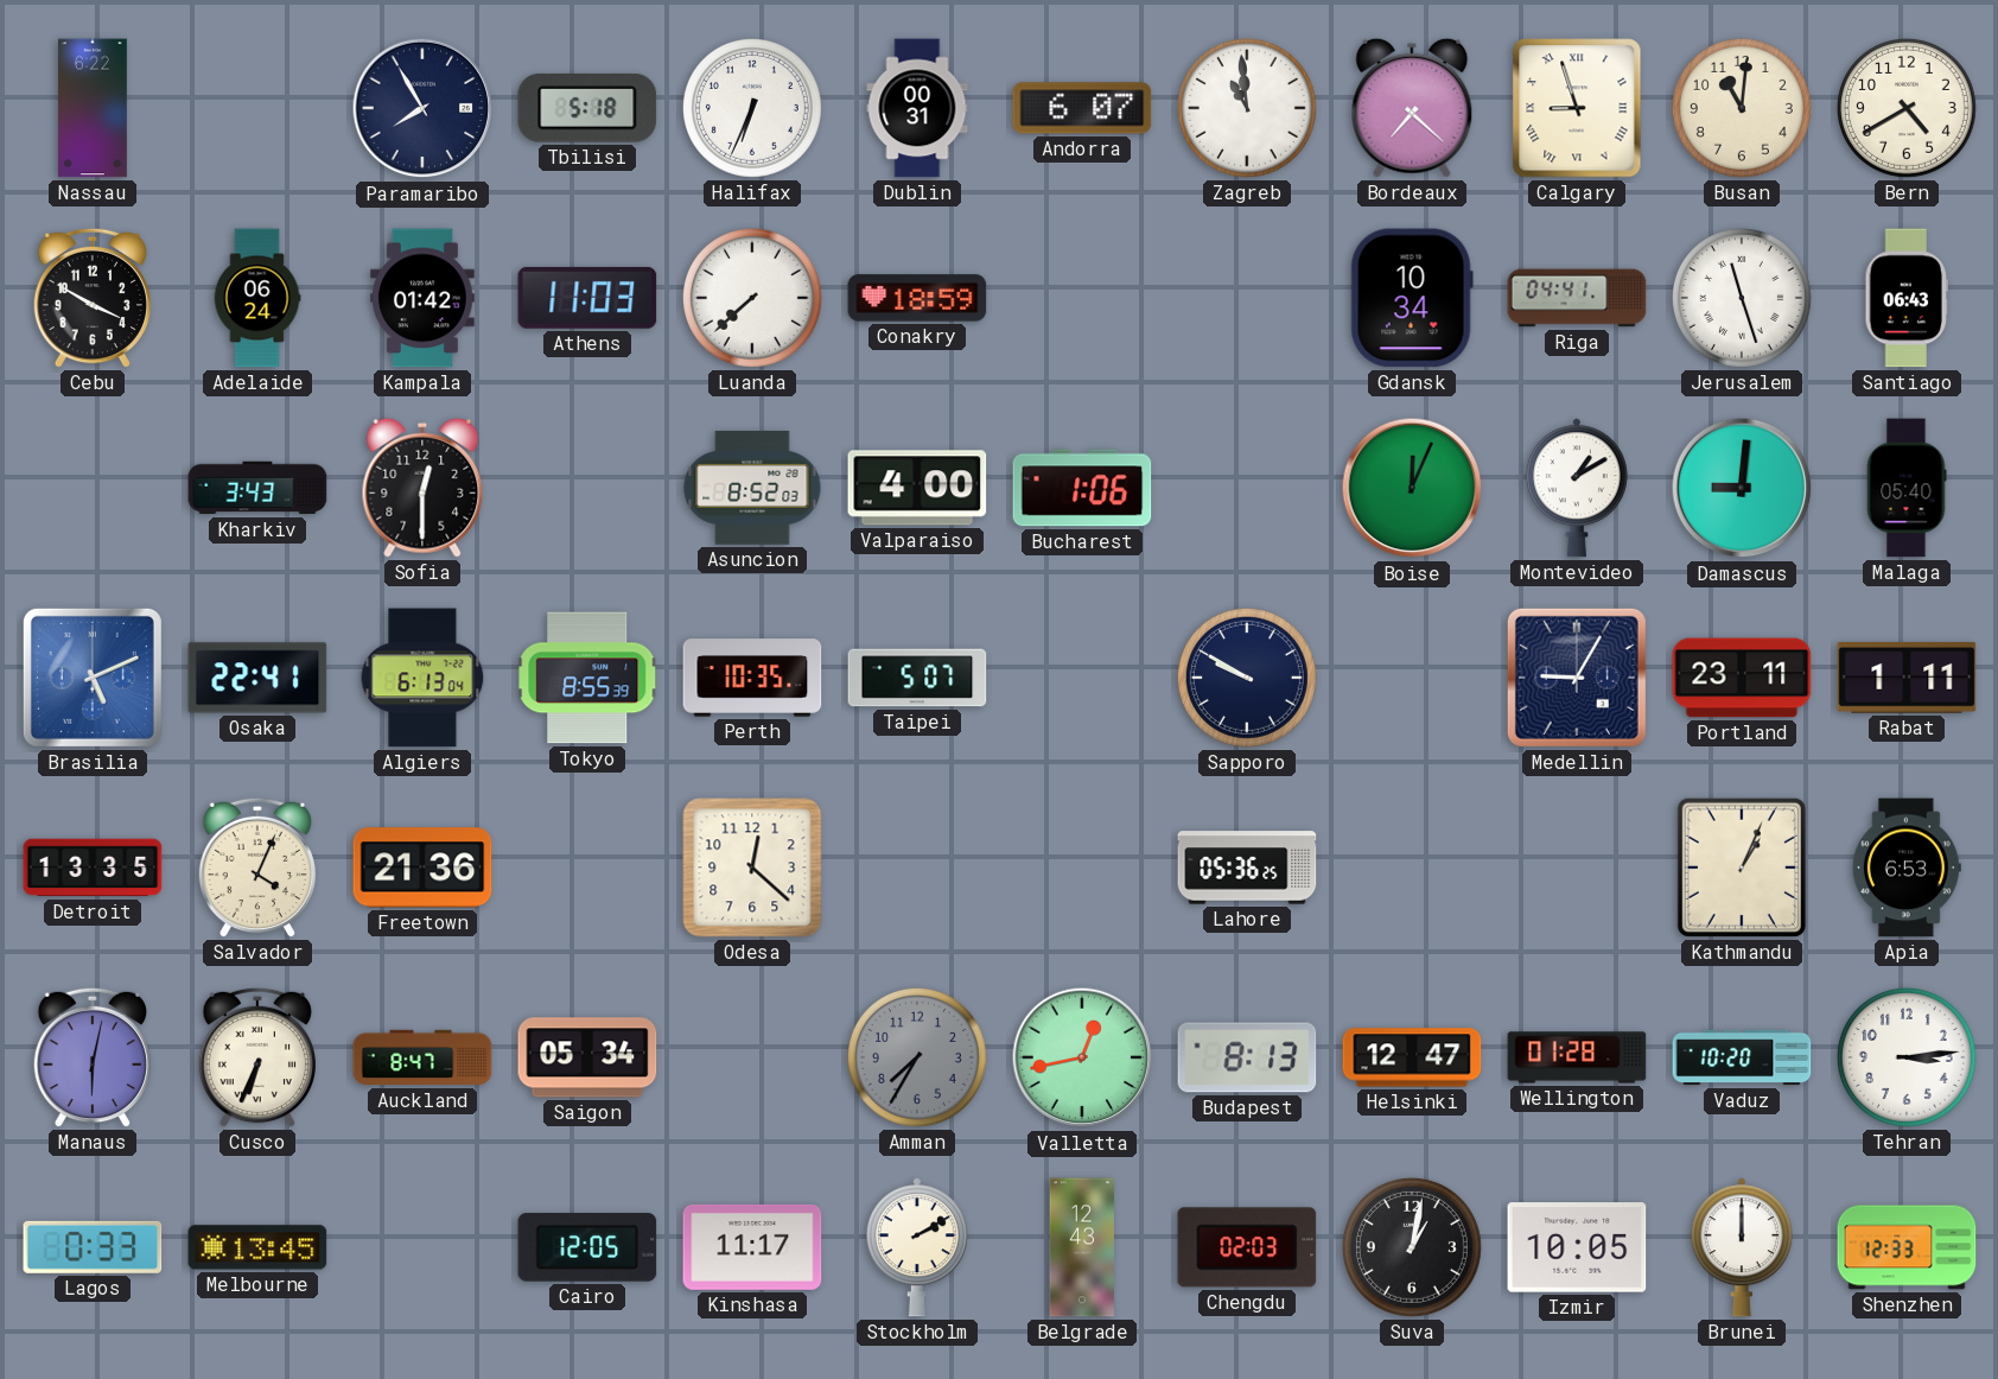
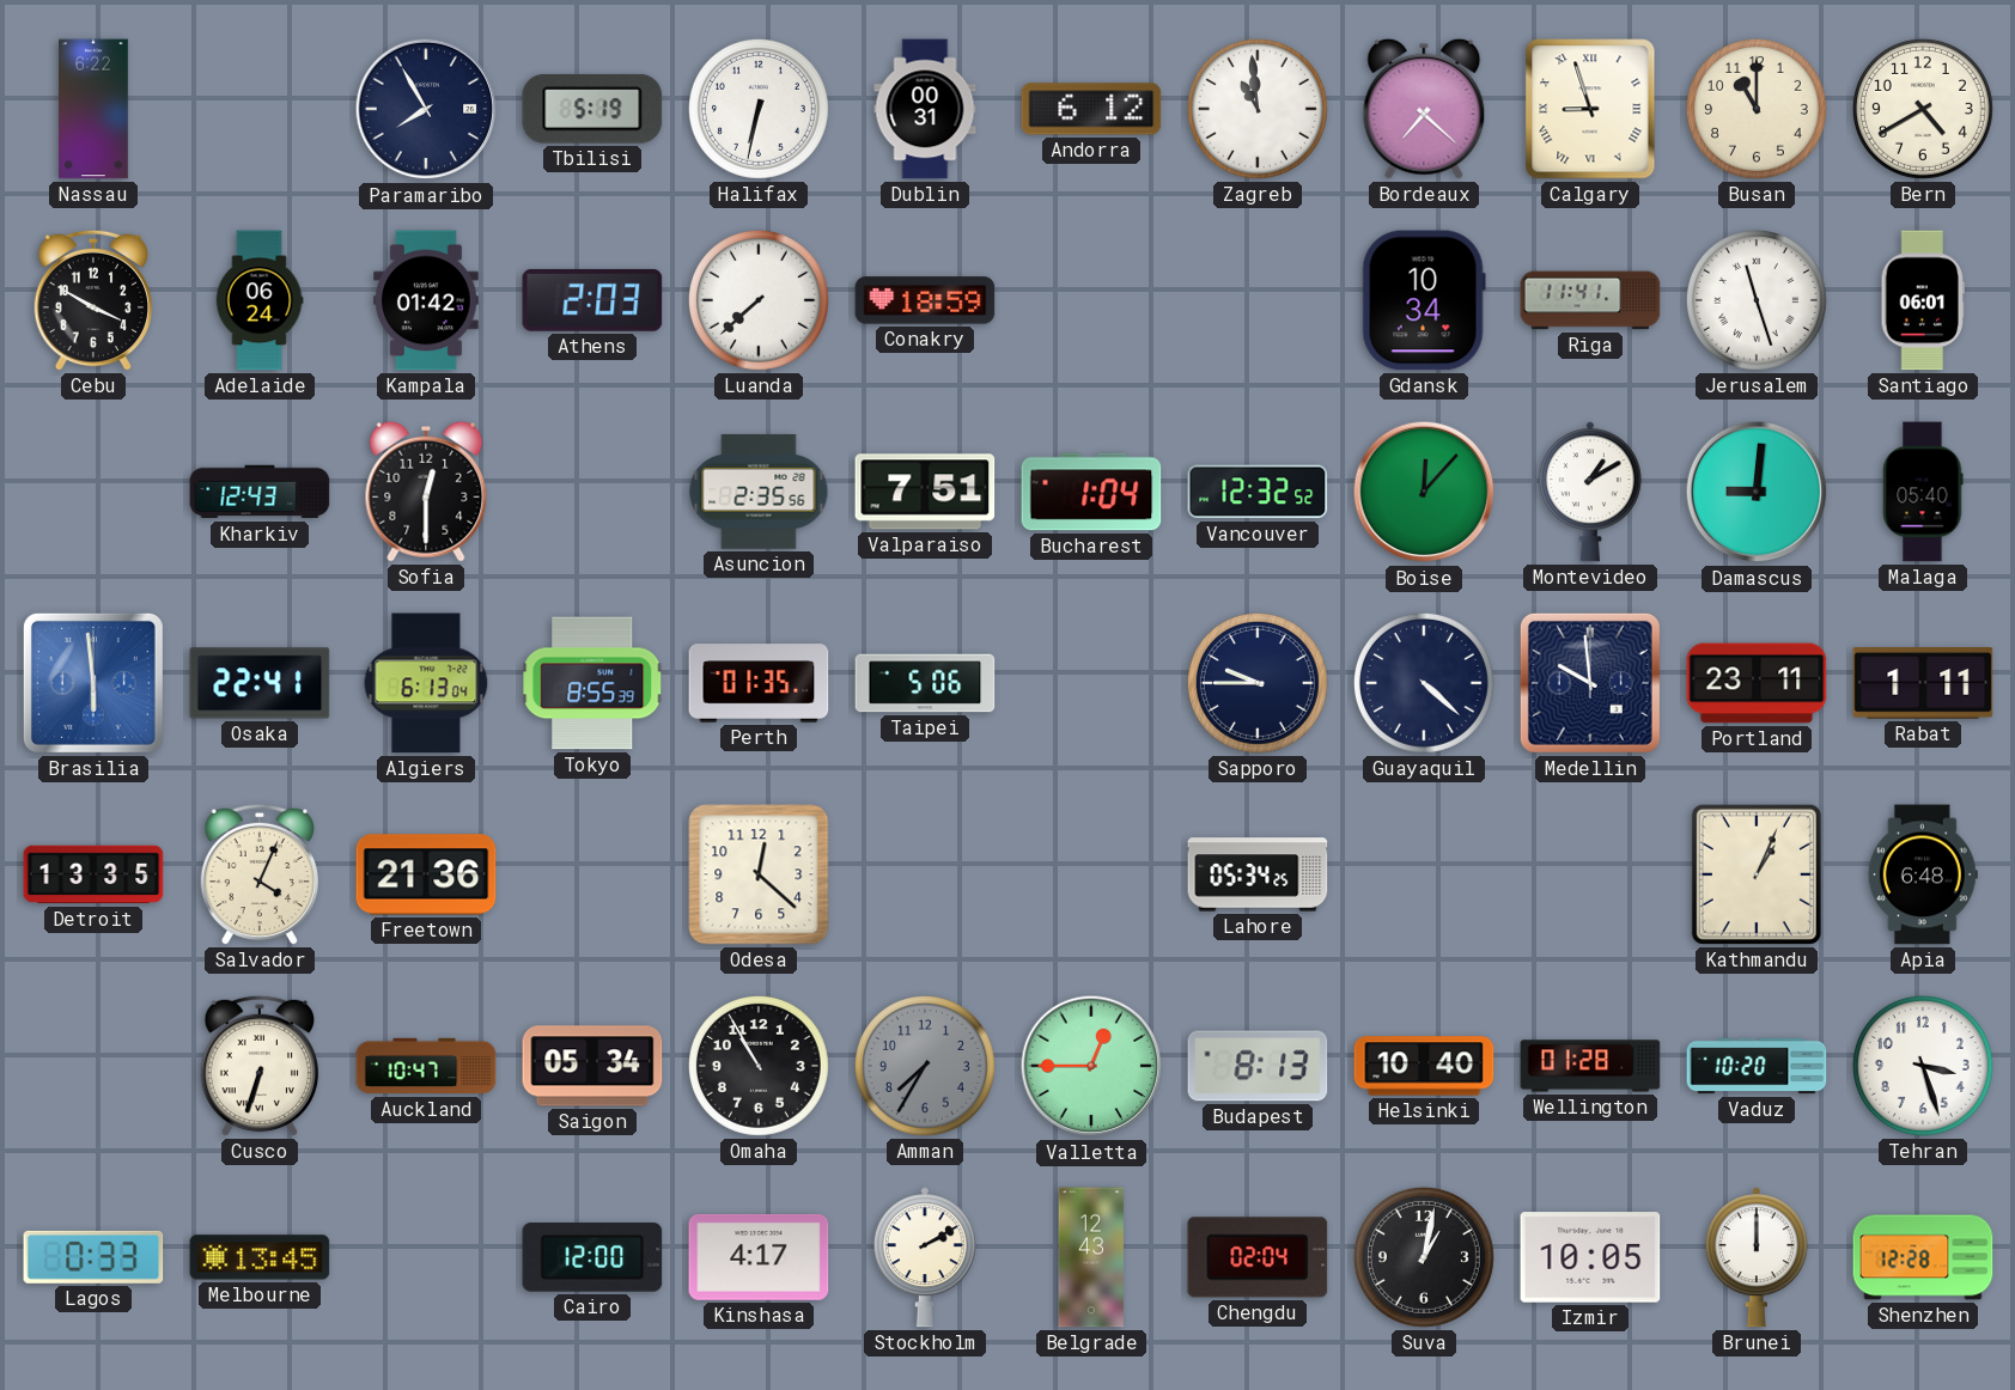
Tbilisi: 5:18 -> 5:19 (592, 109)
Halifax: 6:34 -> 6:32 (759, 109)
Andorra: 6:07 -> 6:12 (1091, 109)
Busan: 11:01 -> 11:00 (1757, 109)
Athens: 11:03 -> 2:03 (592, 300)
Riga: 04:41 -> 11:41 (1590, 300)
Santiago: 06:43 -> 06:01 (1922, 300)
Kharkiv: 3:43 -> 12:43 (260, 492)
Asuncion: 8:52 -> 2:35 (759, 492)
Valparaiso: 4:00 -> 7:51 (925, 492)
Bucharest: 1:06 -> 1:04 (1091, 492)
Vancouver: none -> 12:32 (1258, 492)
Boise: 12:04 -> 12:07 (1424, 492)
Brasilia: 5:11 -> 5:59 (93, 683)
Perth: 10:35 -> 01:35 (759, 683)
Taipei: 5:07 -> 5:06 (925, 683)
Sapporo: 9:50 -> 9:45 (1258, 683)
Guayaquil: none -> 4:22 (1424, 683)
Medellin: 9:05 -> 9:59 (1590, 683)
Lahore: 05:36 -> 05:34 (1258, 874)
Apia: 6:53 -> 6:48 (1923, 874)
Manaus: 6:02 -> none (93, 1057)
Cusco: 6:34 -> 6:33 (260, 1066)
Auckland: 8:47 -> 10:47 (426, 1066)
Omaha: none -> 10:55 (759, 1066)
Valletta: 12:43 -> 12:45 (1091, 1066)
Helsinki: 12:47 -> 10:40 (1424, 1066)
Tehran: 3:14 -> 3:27 (1923, 1066)
Cairo: 12:05 -> 12:00 (592, 1257)
Kinshasa: 11:17 -> 4:17 (759, 1257)
Chengdu: 02:03 -> 02:04 (1258, 1257)
Shenzhen: 12:33 -> 12:28 (1923, 1257)
